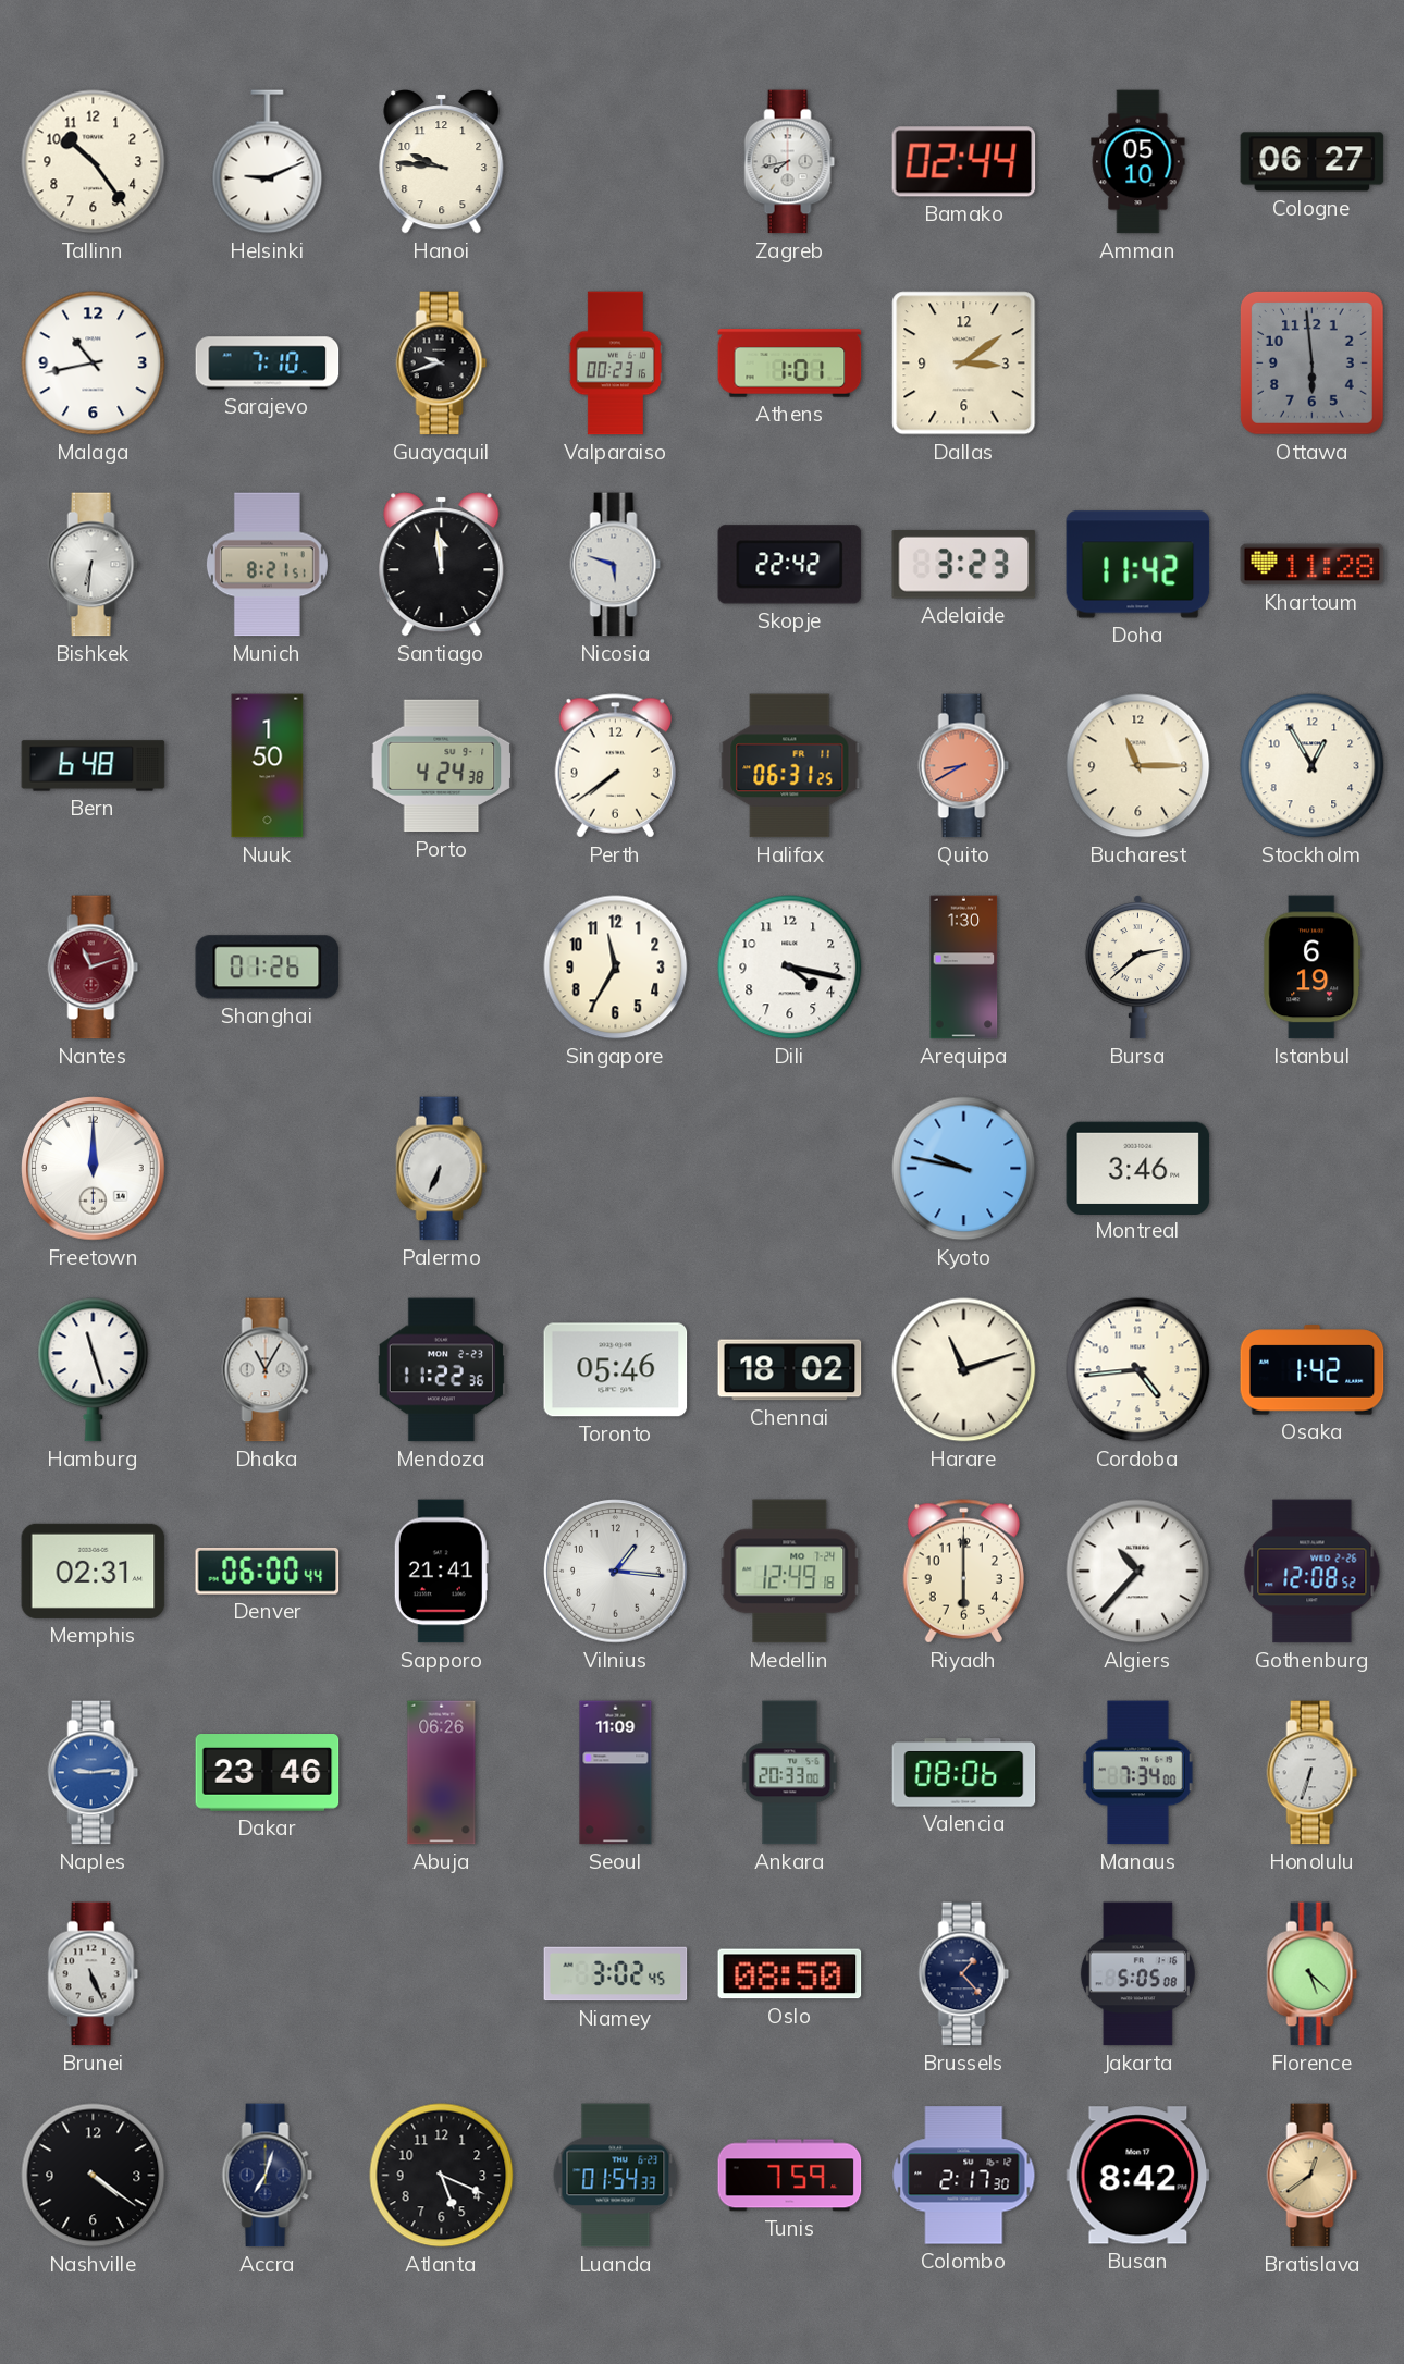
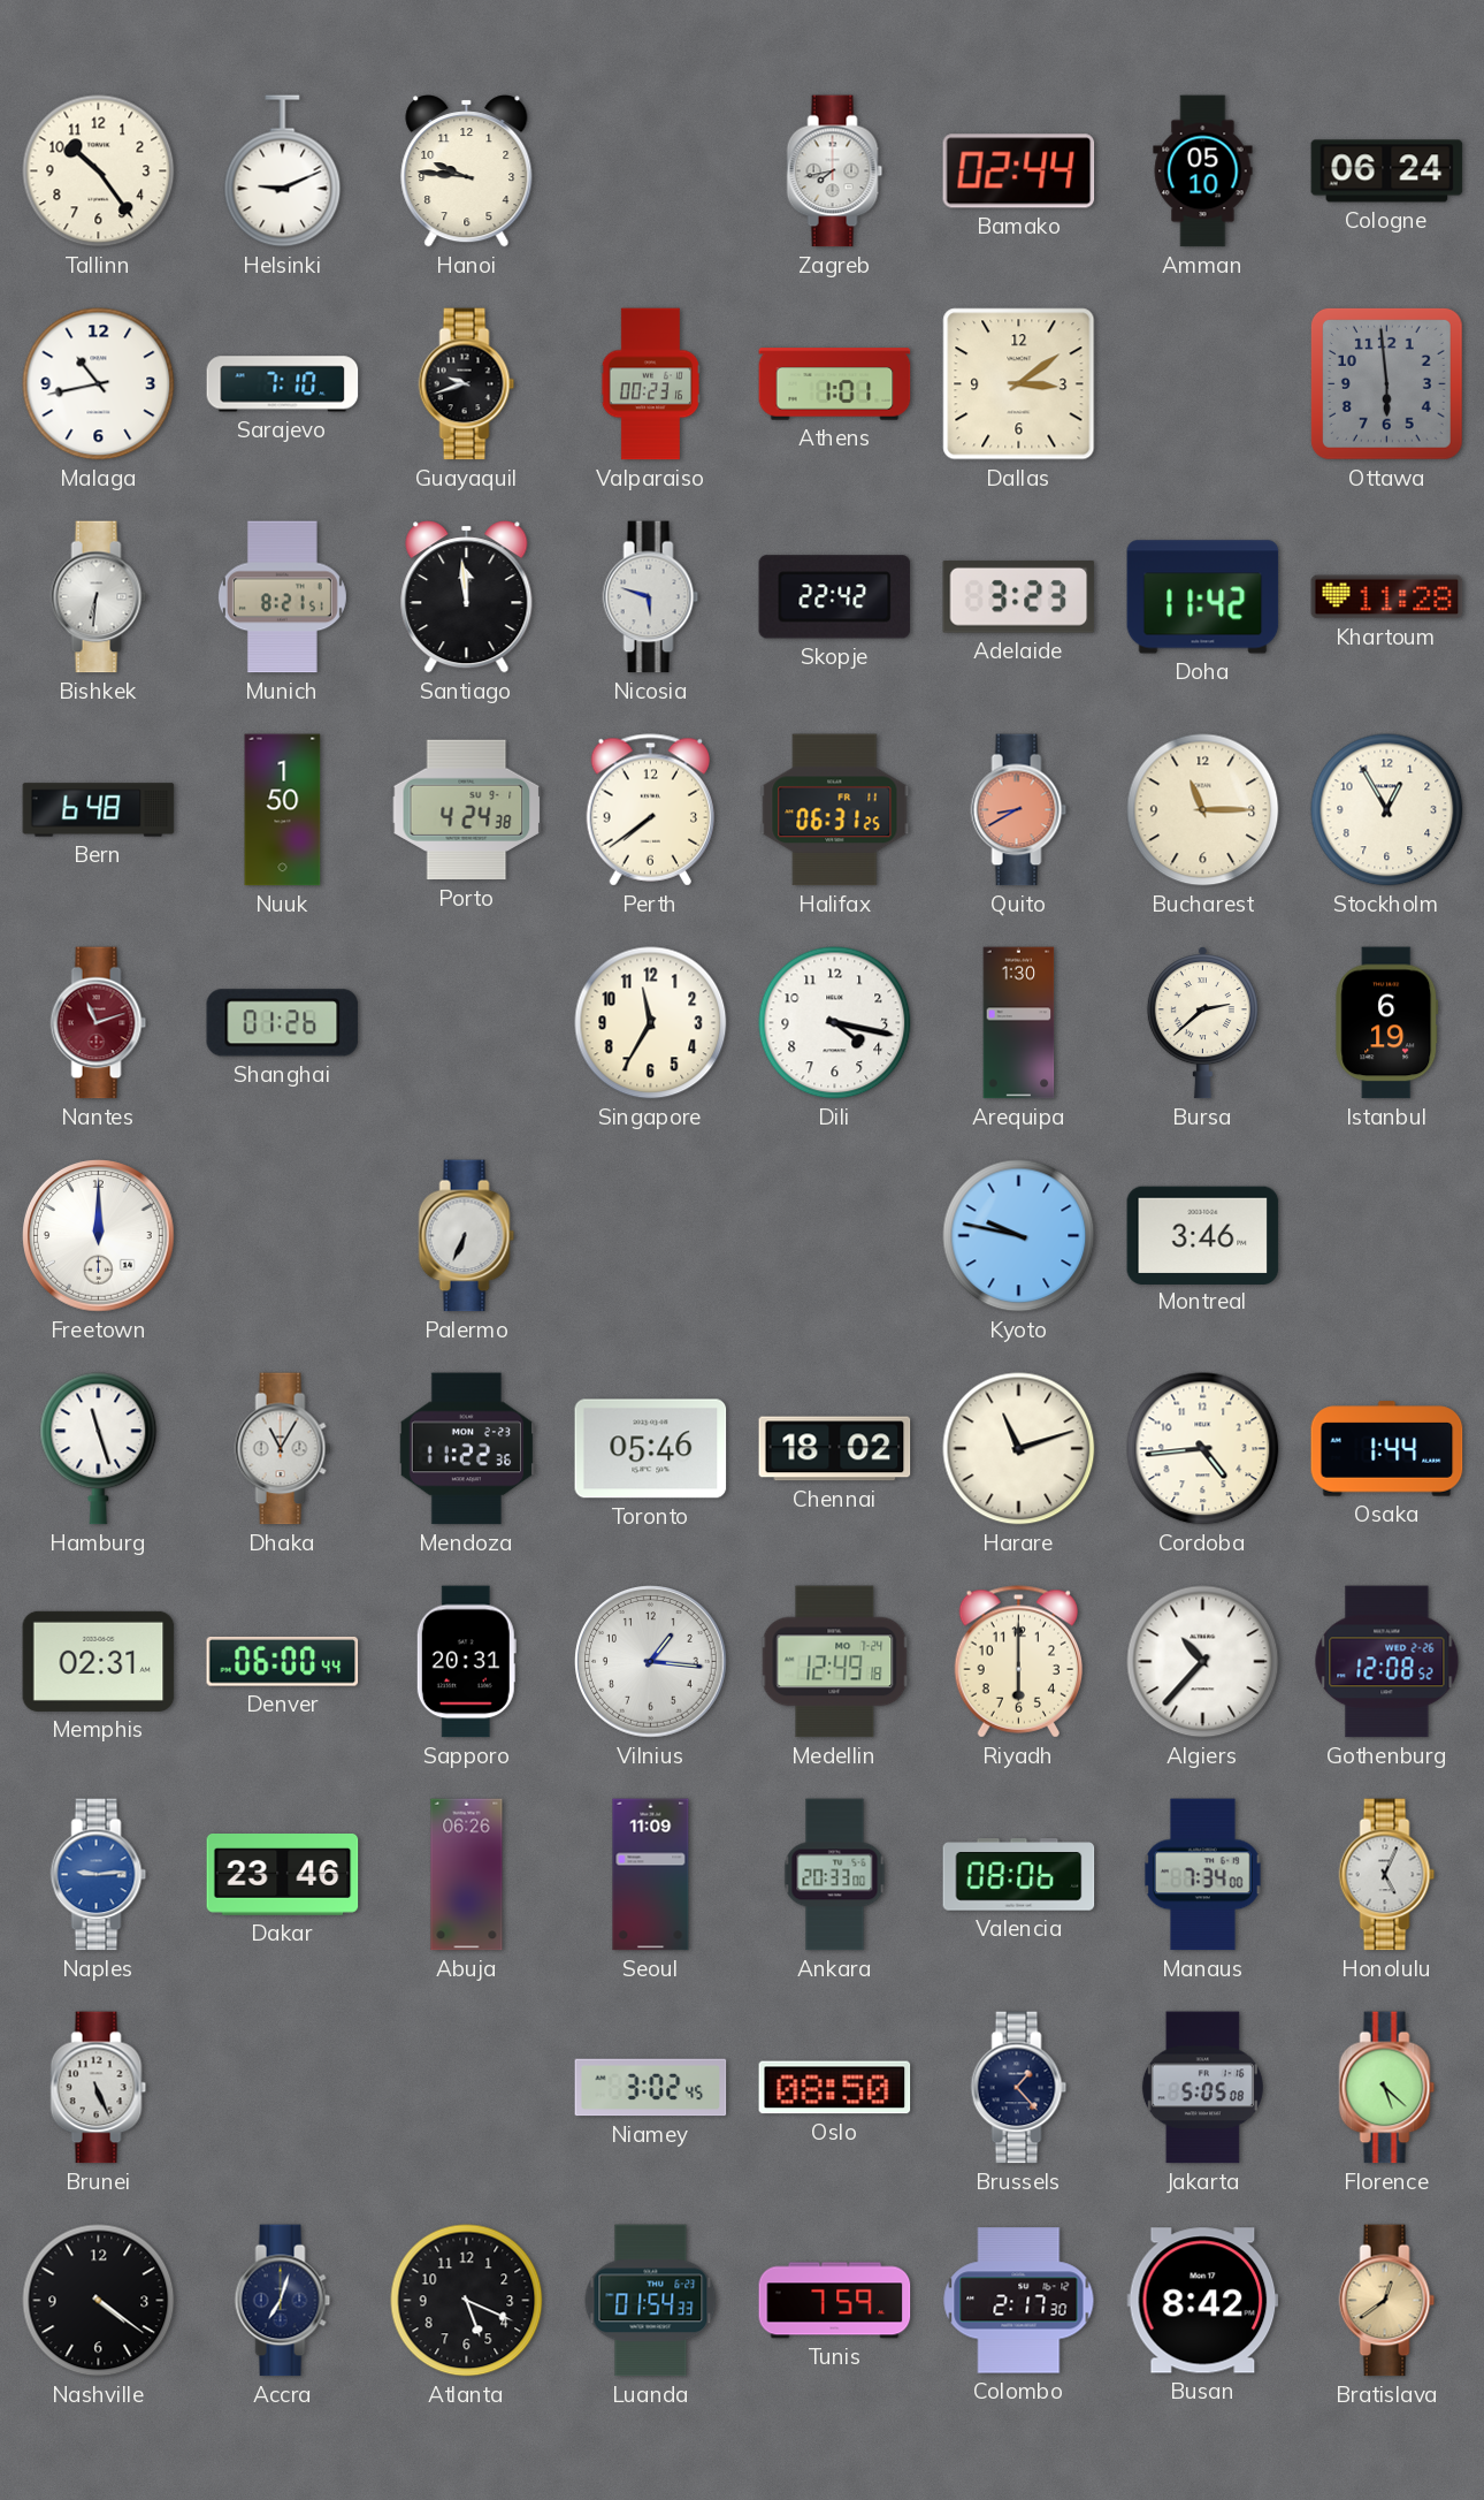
Cologne: 06:27 -> 06:24 (1387, 172)
Osaka: 1:42 -> 1:44 (1387, 1449)
Sapporo: 21:41 -> 20:31 (466, 1662)
Honolulu: 6:33 -> 5:04 (1387, 1875)
